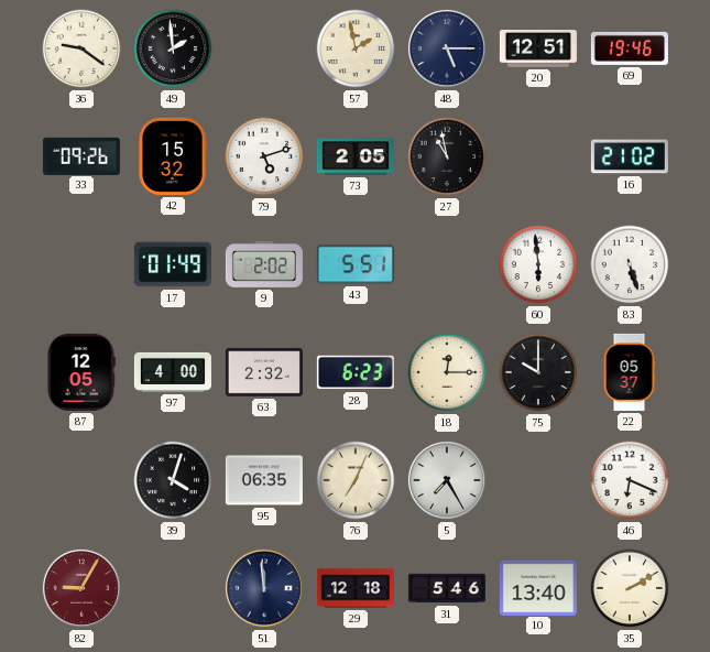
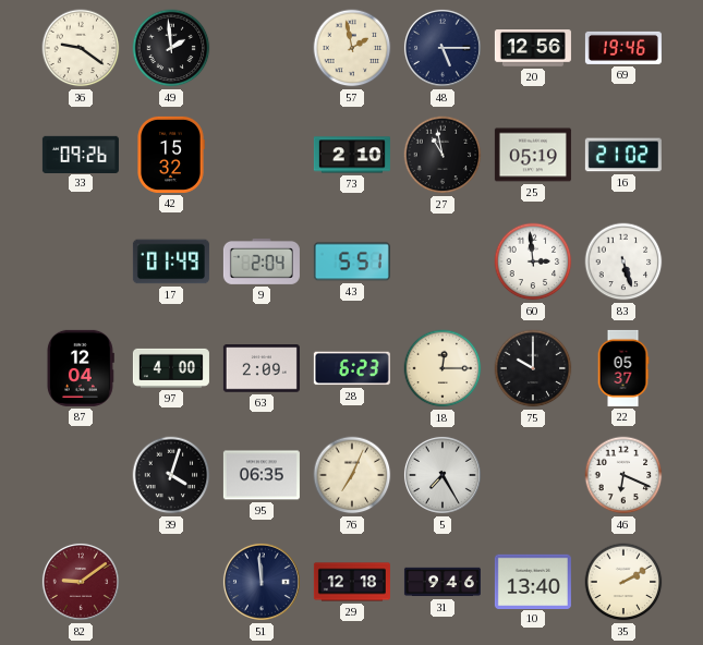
20: 12:51 -> 12:56 (533, 48)
79: 5:12 -> none (264, 156)
73: 2:05 -> 2:10 (352, 155)
25: none -> 05:19 (533, 155)
9: 2:02 -> 2:04 (262, 261)
60: 5:59 -> 2:59 (533, 261)
87: 12:05 -> 12:04 (80, 368)
63: 2:32 -> 2:09 (262, 368)
82: 9:05 -> 9:09 (81, 582)
31: 5:46 -> 9:46 (443, 582)
